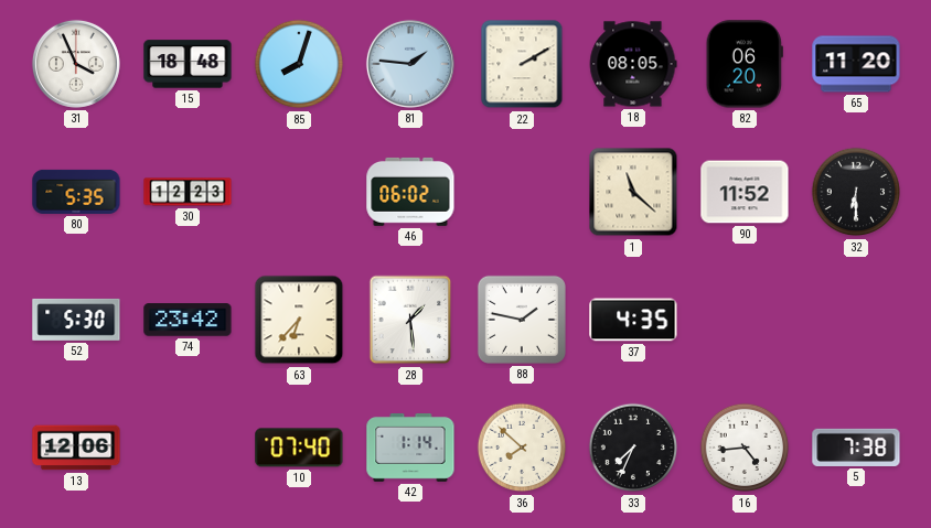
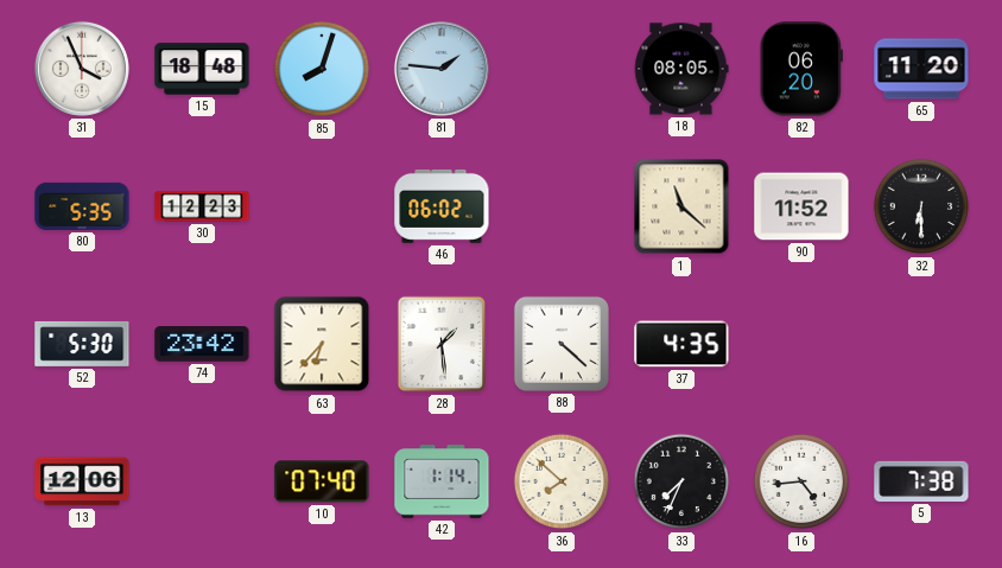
22: 2:10 -> none (522, 64)
88: 1:47 -> 4:22 (562, 344)
